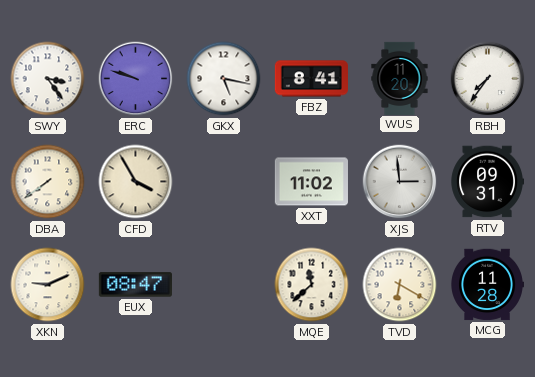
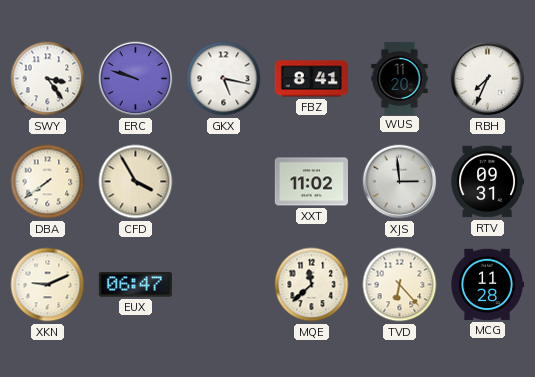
RBH: 7:36 -> 7:34 (488, 79)
EUX: 08:47 -> 06:47 (135, 285)
TVD: 6:20 -> 6:23 (400, 285)
